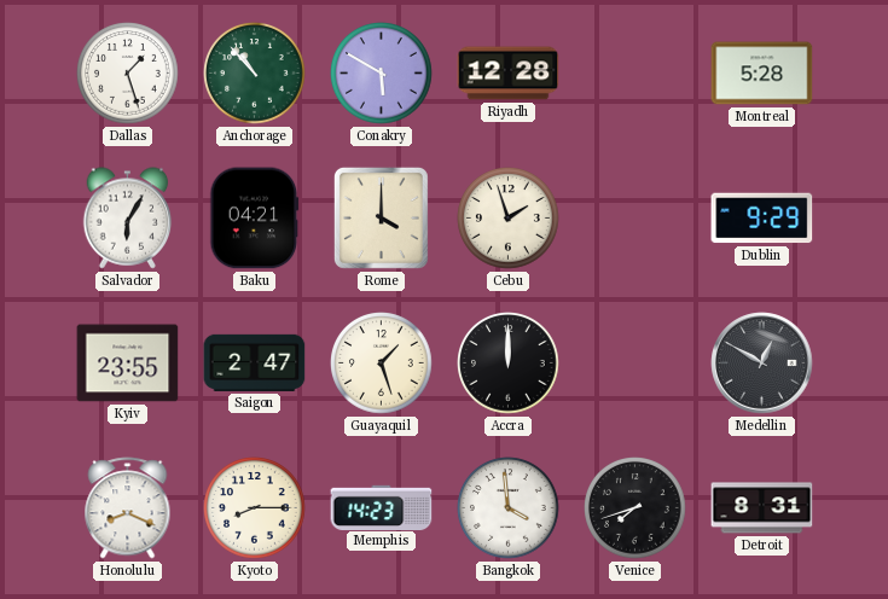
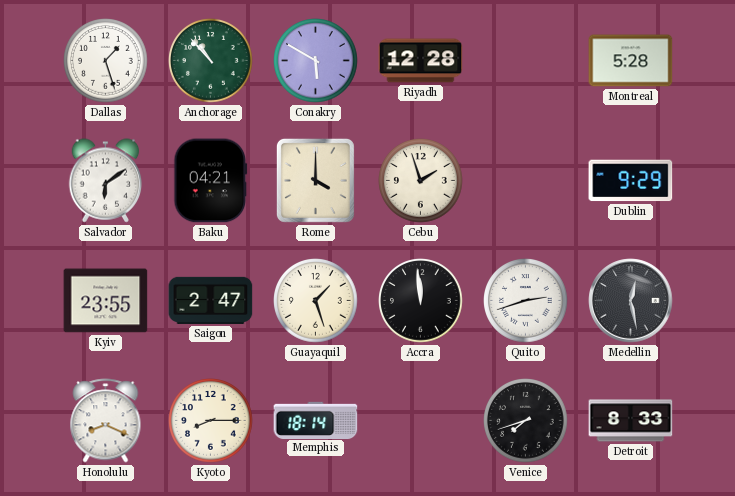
Salvador: 6:05 -> 6:09 (106, 181)
Accra: 12:00 -> 11:59 (421, 301)
Quito: none -> 2:42 (526, 301)
Medellin: 12:50 -> 12:28 (631, 301)
Memphis: 14:23 -> 18:14 (316, 420)
Bangkok: 3:59 -> none (509, 508)
Detroit: 8:31 -> 8:33 (631, 421)
